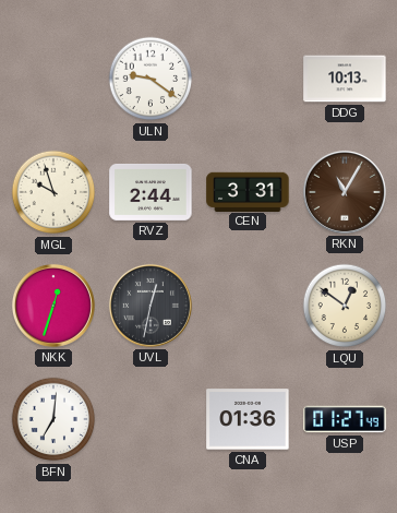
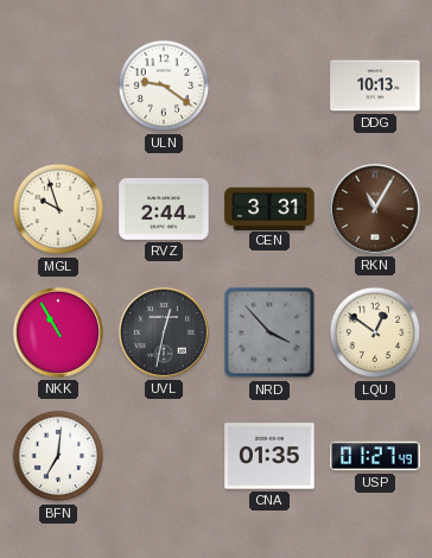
NKK: 12:33 -> 10:55 (58, 332)
NRD: none -> 3:53 (269, 332)
CNA: 01:36 -> 01:35 (269, 456)
